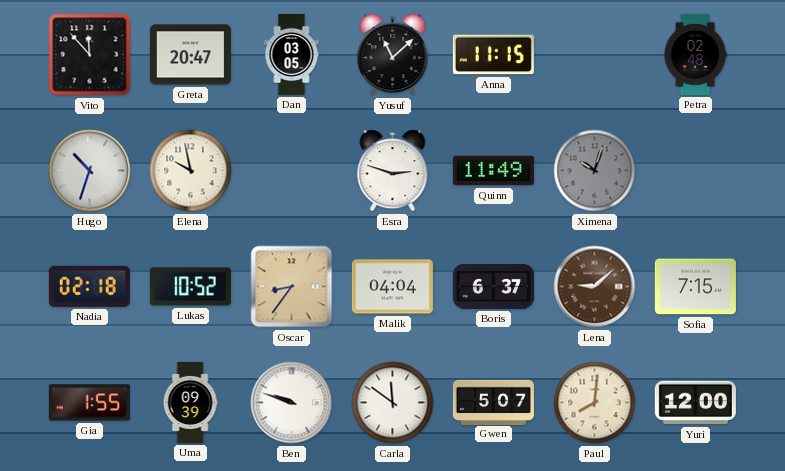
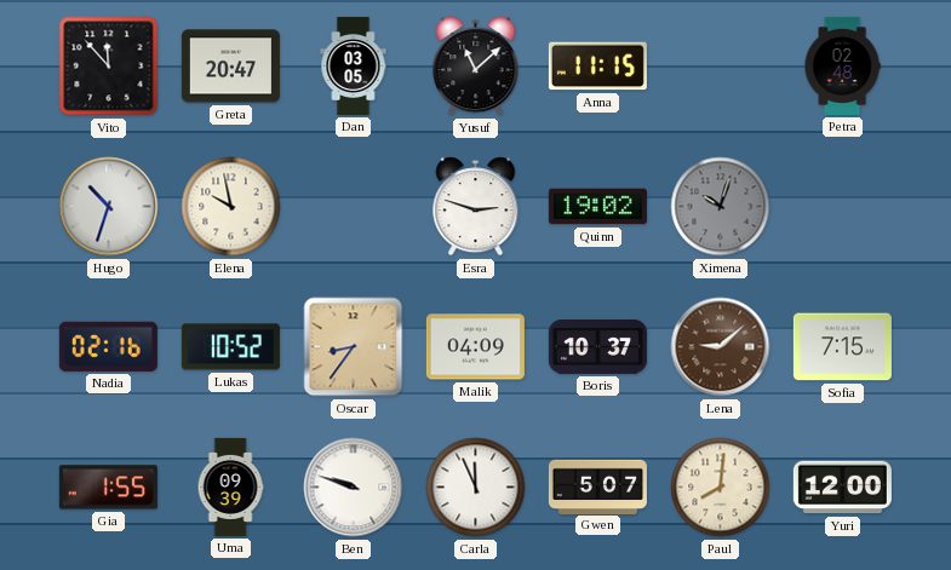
Quinn: 11:49 -> 19:02 (597, 207)
Nadia: 02:18 -> 02:16 (108, 346)
Malik: 04:04 -> 04:09 (475, 347)
Boris: 6:37 -> 10:37 (597, 347)
Carla: 11:51 -> 11:56 (476, 488)
